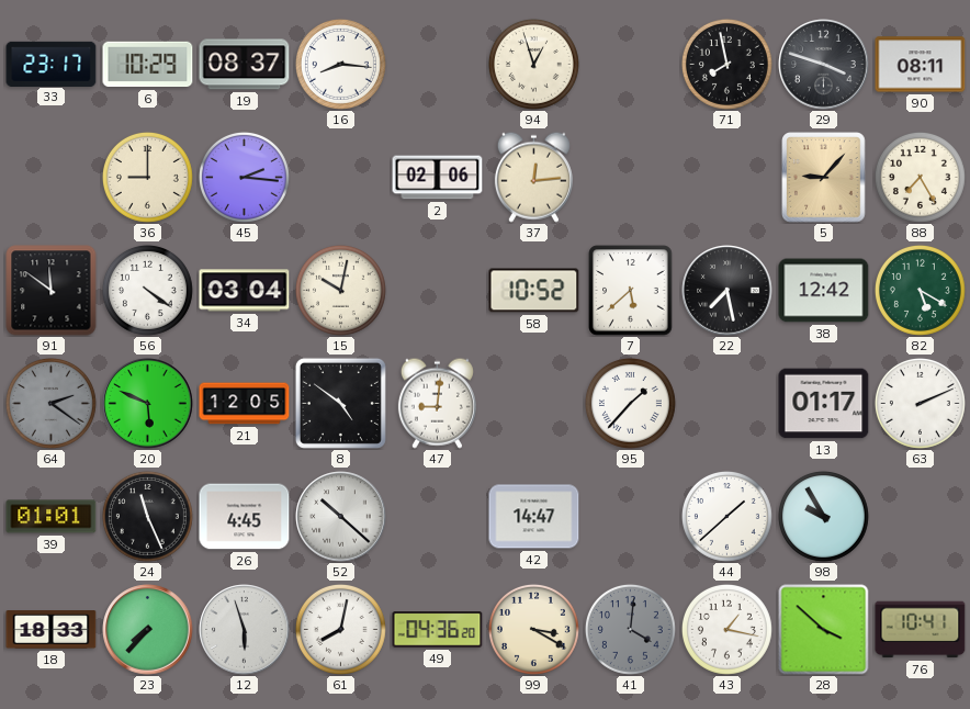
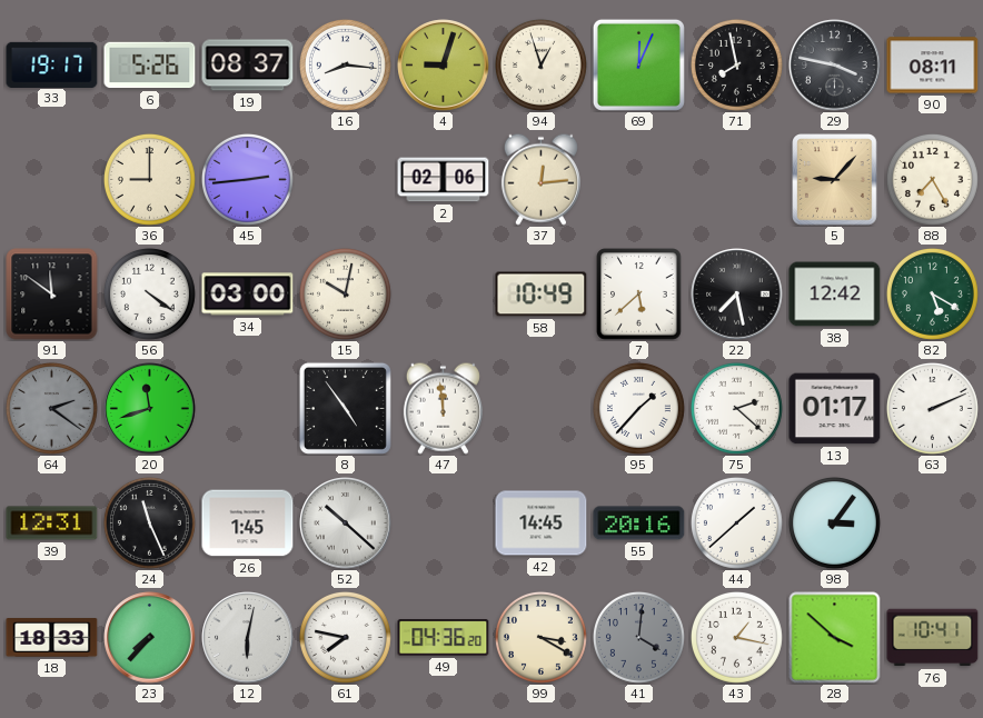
33: 23:17 -> 19:17 (52, 64)
6: 10:29 -> 5:26 (150, 66)
4: none -> 9:03 (444, 66)
69: none -> 12:04 (638, 64)
29: 3:48 -> 3:47 (835, 66)
45: 2:16 -> 2:44 (247, 179)
34: 03:04 -> 03:00 (248, 295)
58: 10:52 -> 10:49 (542, 295)
20: 5:49 -> 11:42 (150, 409)
21: 12:05 -> none (245, 404)
8: 4:51 -> 4:54 (345, 408)
47: 9:01 -> 11:59 (443, 408)
75: none -> 2:22 (736, 408)
39: 01:01 -> 12:31 (52, 523)
26: 4:45 -> 1:45 (248, 523)
42: 14:47 -> 14:45 (542, 523)
55: none -> 20:16 (639, 523)
98: 9:55 -> 3:06 (834, 522)
12: 5:57 -> 6:02 (248, 638)
61: 8:02 -> 7:47 (345, 637)
